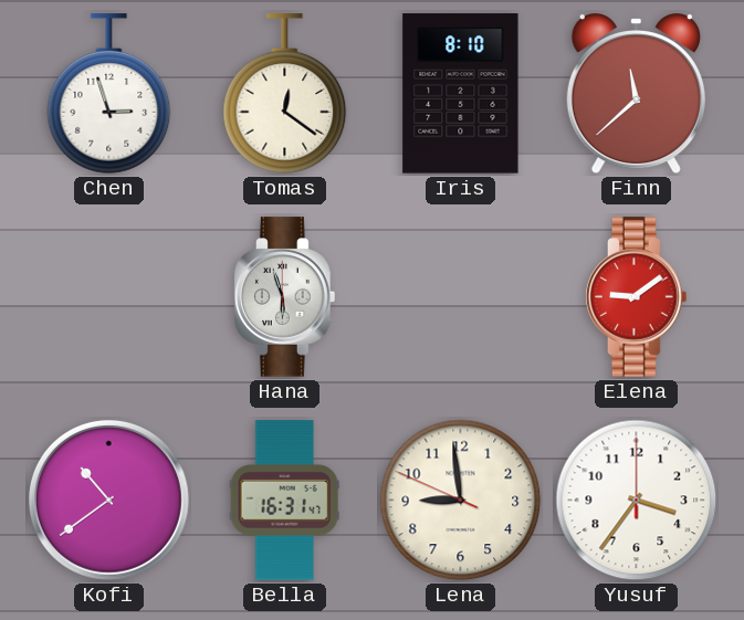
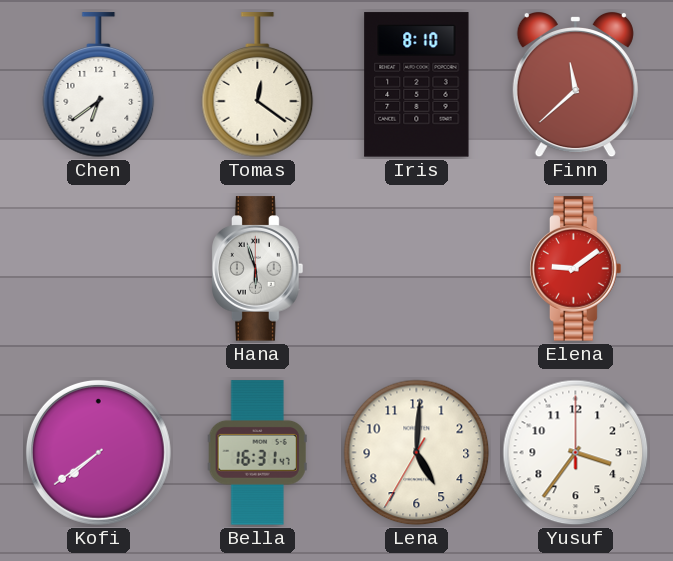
Chen: 2:57 -> 6:39 (99, 85)
Kofi: 10:39 -> 7:39 (98, 452)
Lena: 8:58 -> 5:00 (417, 453)
